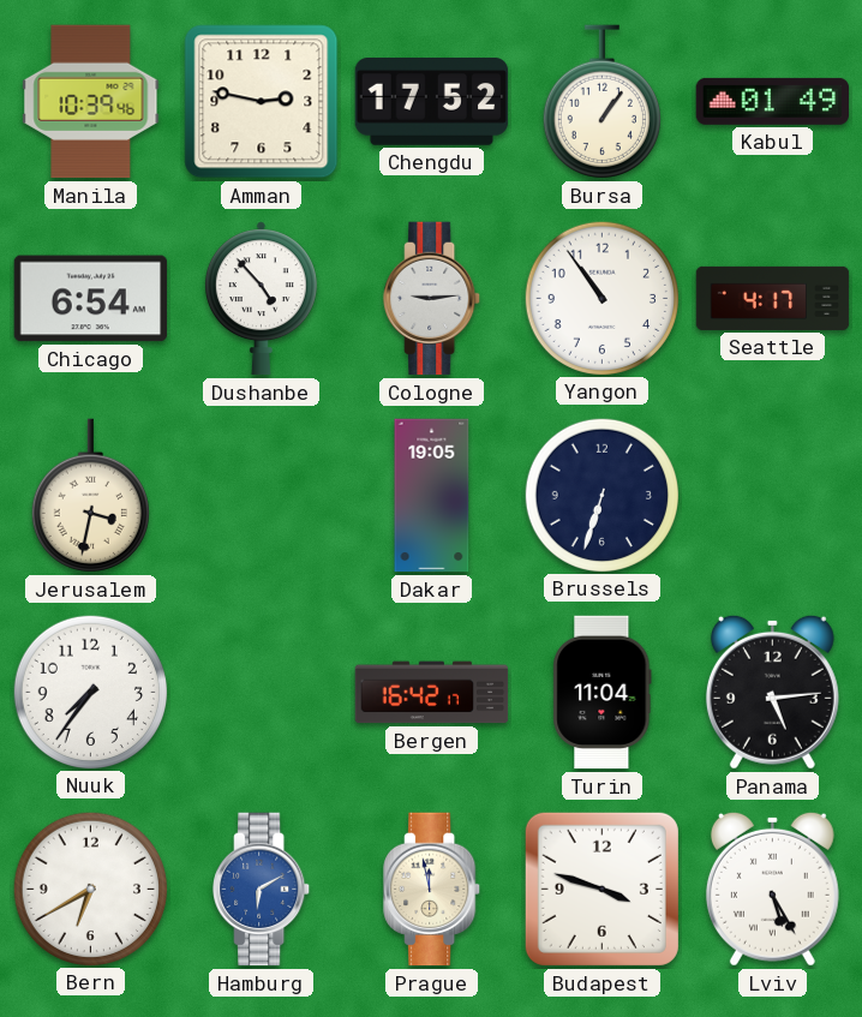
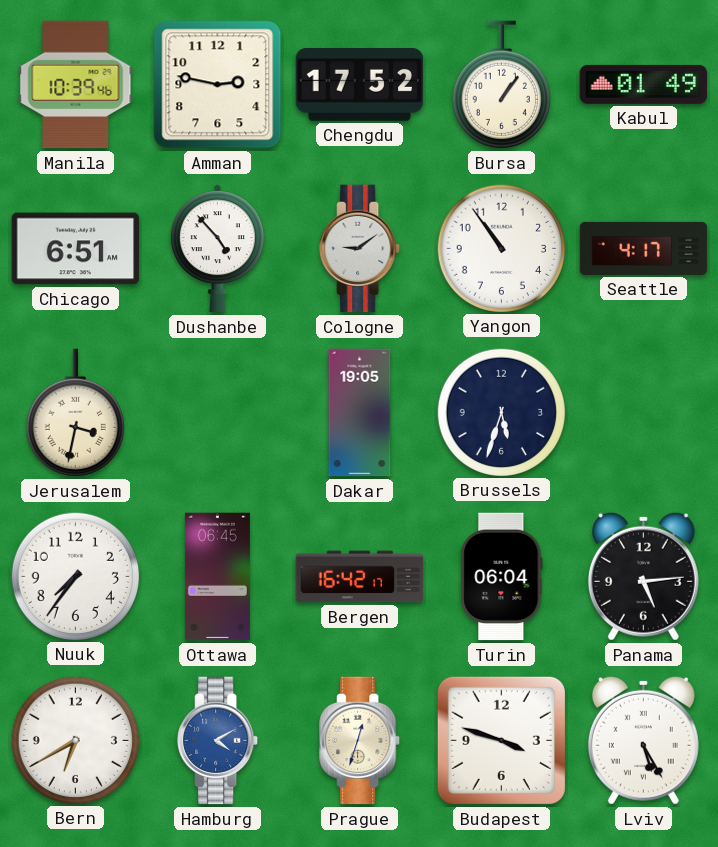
Chicago: 6:54 -> 6:51 (76, 249)
Cologne: 9:14 -> 9:09 (360, 249)
Brussels: 6:33 -> 5:33 (501, 412)
Ottawa: none -> 06:45 (217, 577)
Turin: 11:04 -> 06:04 (502, 577)
Hamburg: 6:10 -> 4:10 (218, 741)
Prague: 11:58 -> 12:33 (360, 741)
